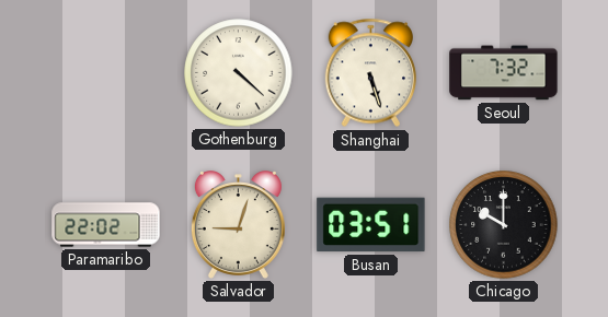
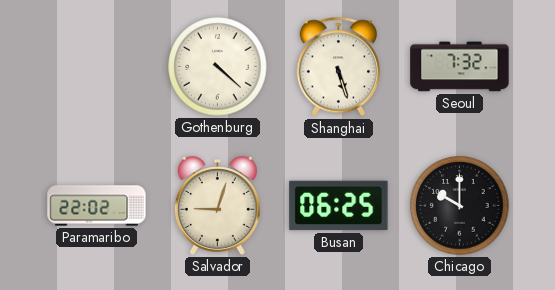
Busan: 03:51 -> 06:25 (339, 206)
